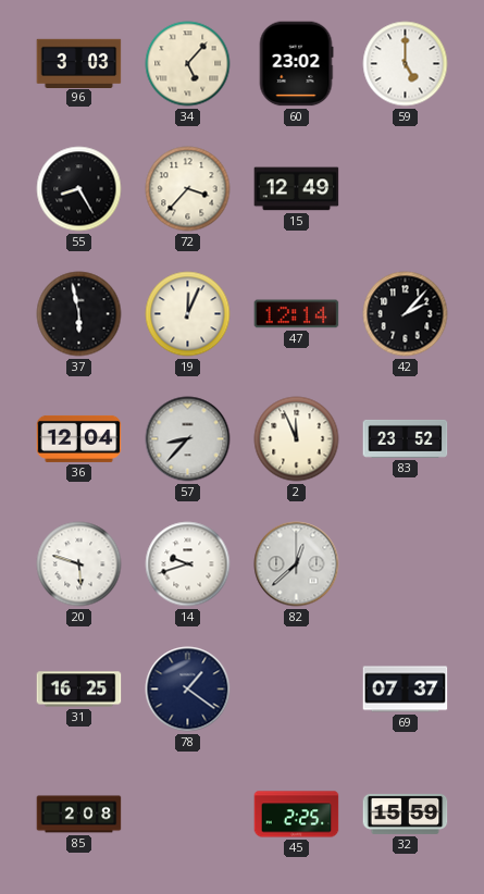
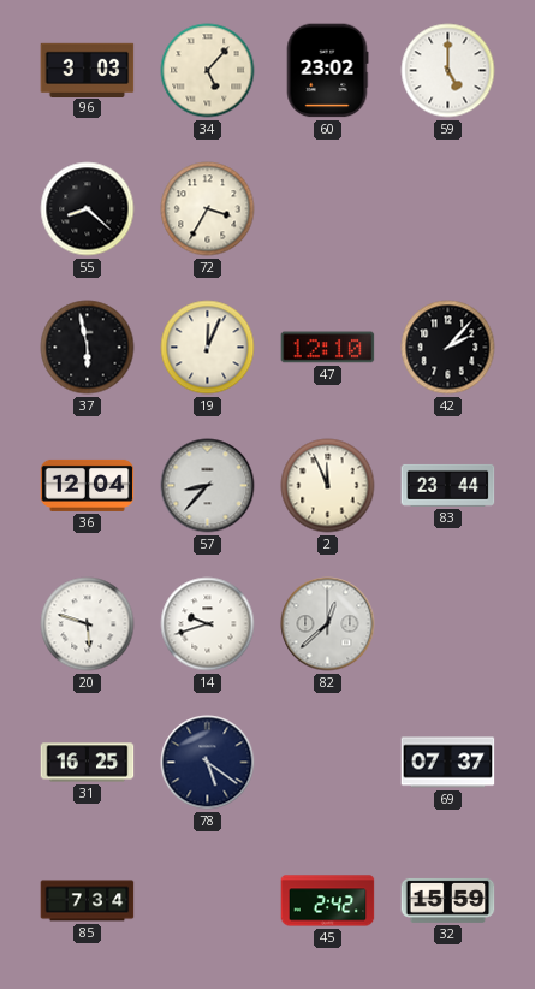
55: 8:25 -> 8:22 (88, 209)
72: 3:37 -> 3:35 (208, 209)
15: 12:49 -> none (297, 189)
47: 12:14 -> 12:10 (328, 348)
83: 23:52 -> 23:44 (448, 485)
78: 1:21 -> 5:21 (208, 763)
85: 2:08 -> 7:34 (88, 901)
45: 2:25 -> 2:42 (328, 901)
